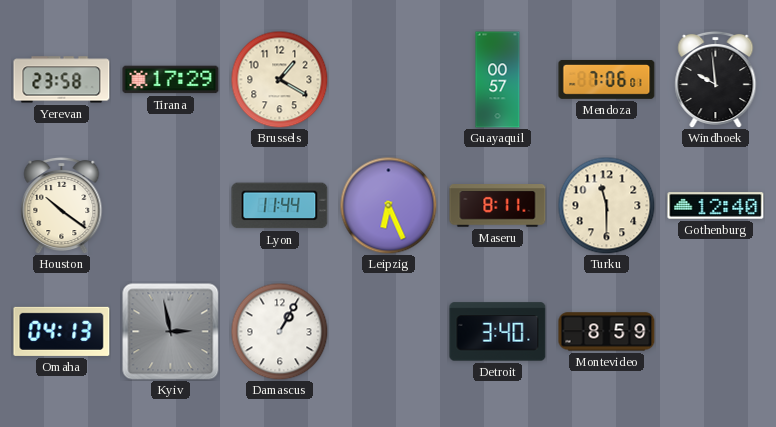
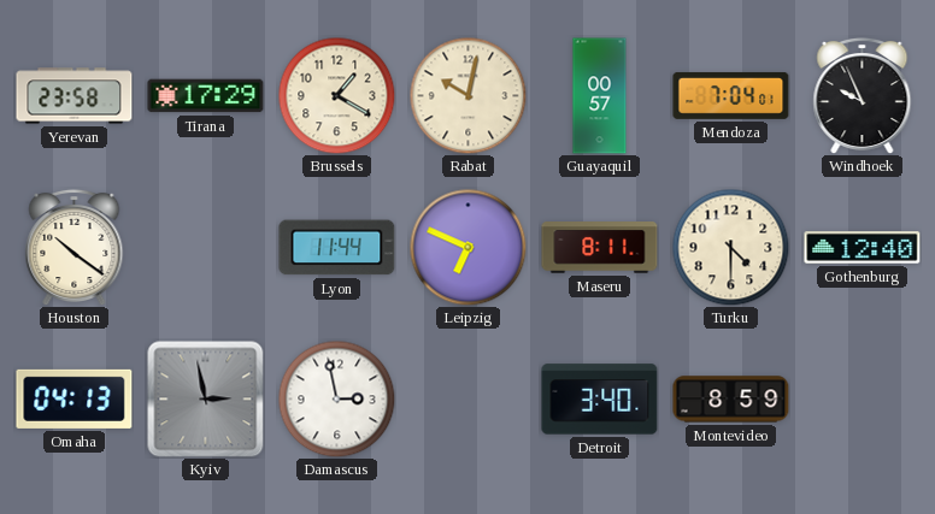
Rabat: none -> 10:02 (467, 95)
Mendoza: 7:06 -> 7:04 (731, 95)
Windhoek: 9:59 -> 9:56 (863, 95)
Leipzig: 6:26 -> 6:49 (467, 247)
Turku: 11:30 -> 4:30 (730, 247)
Damascus: 1:05 -> 2:58 (336, 398)
